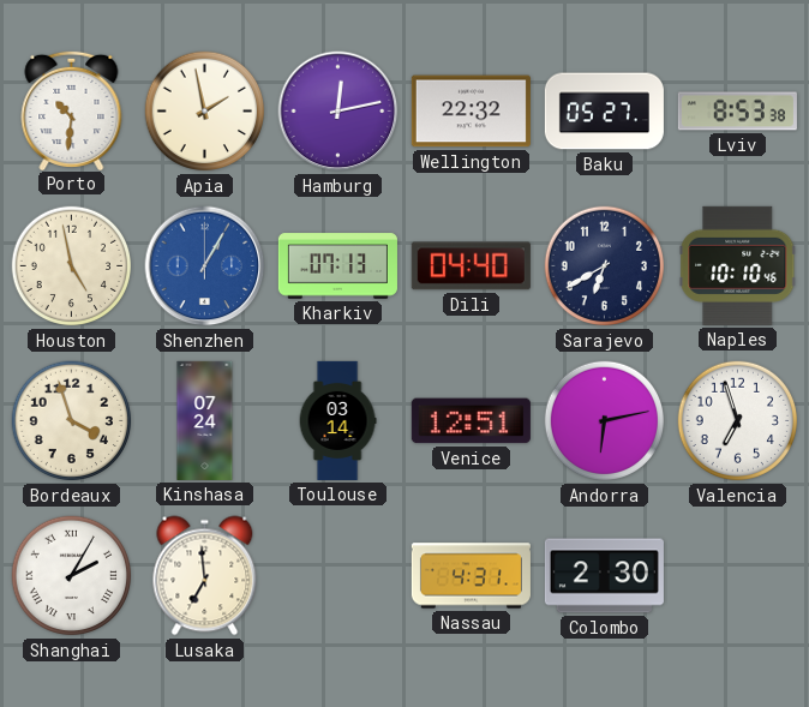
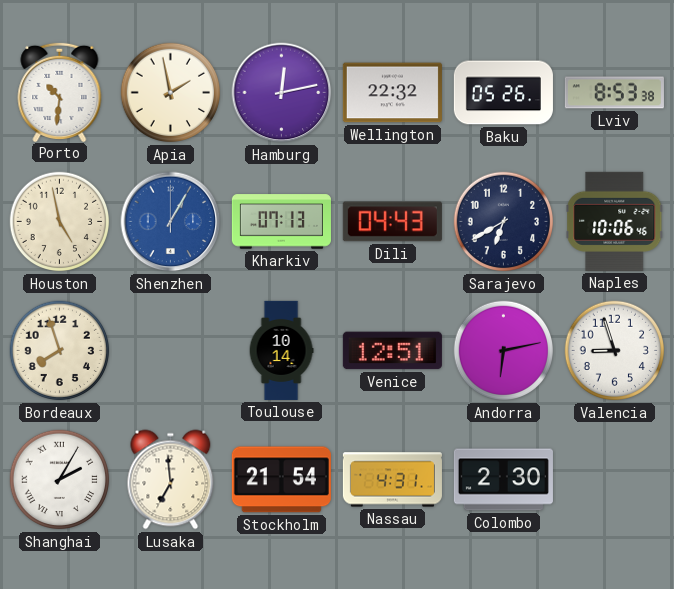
Baku: 05:27 -> 05:26 (503, 93)
Dili: 04:40 -> 04:43 (392, 222)
Naples: 10:10 -> 10:06 (615, 221)
Bordeaux: 3:57 -> 7:57 (60, 351)
Kinshasa: 07:24 -> none (205, 420)
Toulouse: 03:14 -> 10:14 (281, 350)
Valencia: 6:57 -> 8:57 (615, 351)
Stockholm: none -> 21:54 (281, 480)
